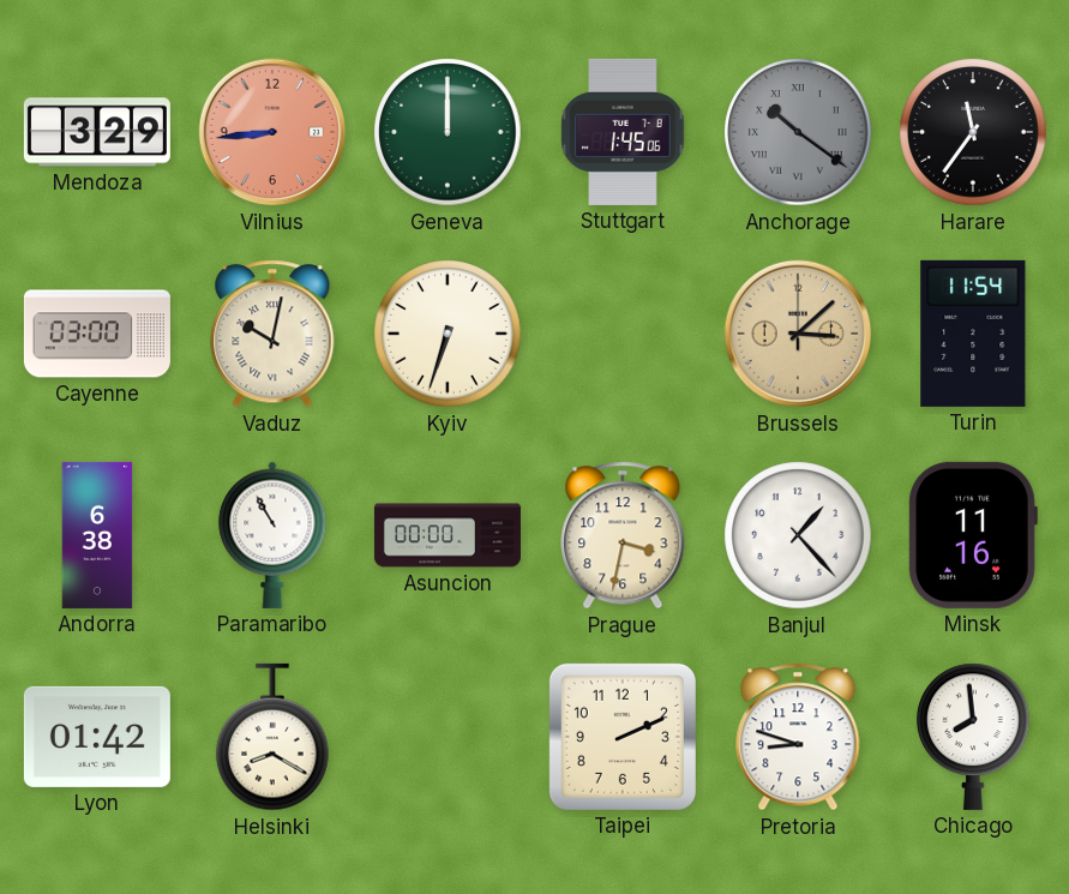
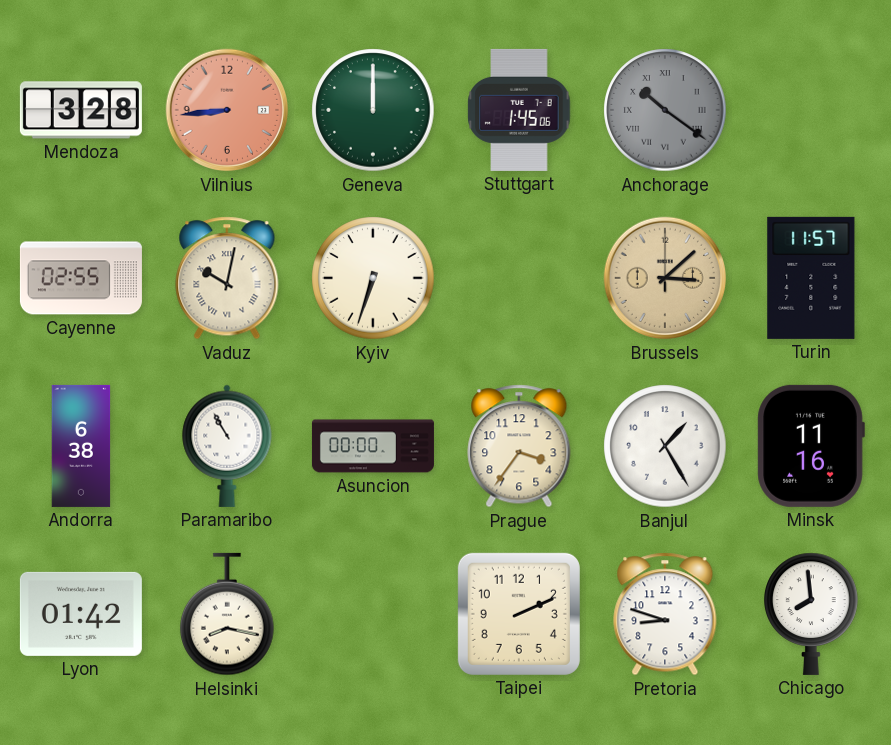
Mendoza: 3:29 -> 3:28 (81, 110)
Harare: 11:36 -> none (973, 132)
Cayenne: 03:00 -> 02:55 (81, 278)
Turin: 11:54 -> 11:57 (811, 278)
Prague: 3:32 -> 3:36 (519, 446)
Banjul: 1:23 -> 1:25 (665, 446)
Helsinki: 8:20 -> 8:17 (227, 614)
